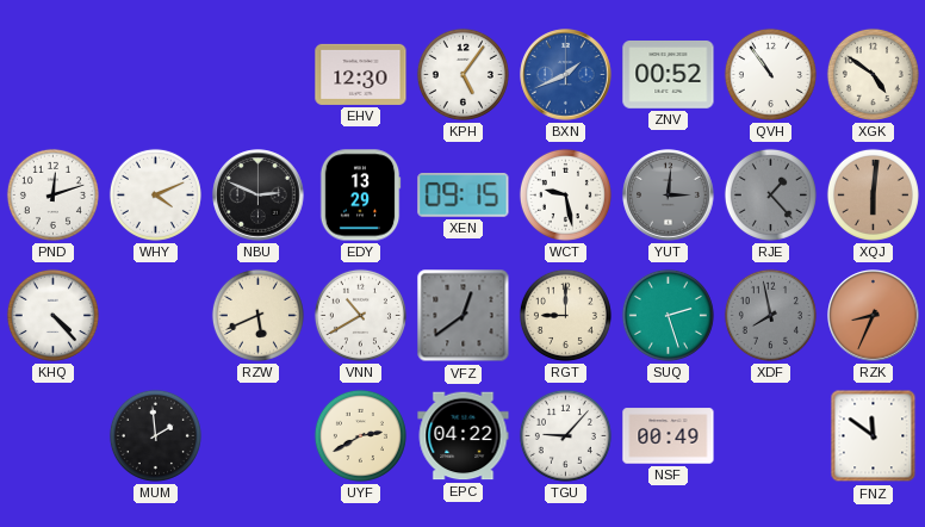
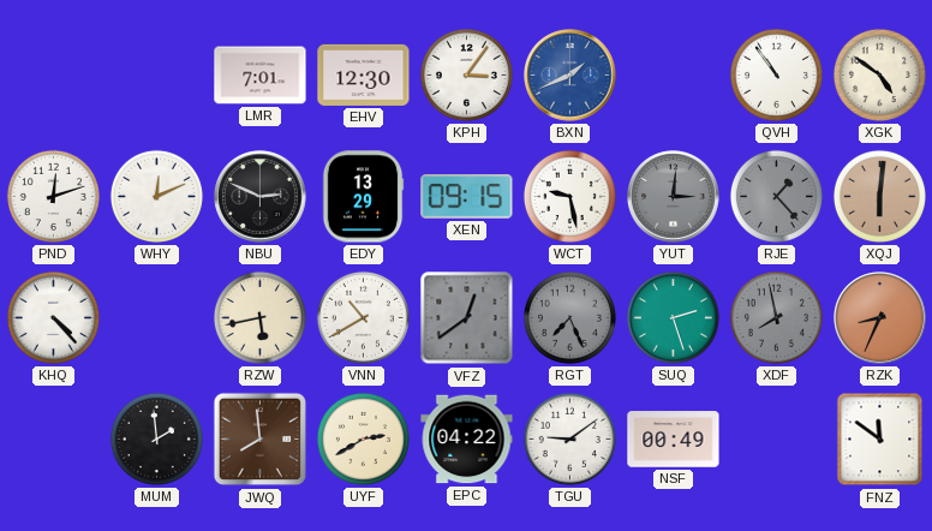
LMR: none -> 7:01 (261, 76)
KPH: 5:06 -> 3:06 (466, 74)
ZNV: 00:52 -> none (669, 75)
WHY: 4:11 -> 12:11 (156, 196)
RZW: 5:41 -> 5:43 (259, 317)
RGT: 9:00 -> 7:26 (569, 317)
RGT dial: cream -> grey (569, 317)
JWQ: none -> 7:59 (261, 440)
TGU: 9:07 -> 9:09 (569, 438)
